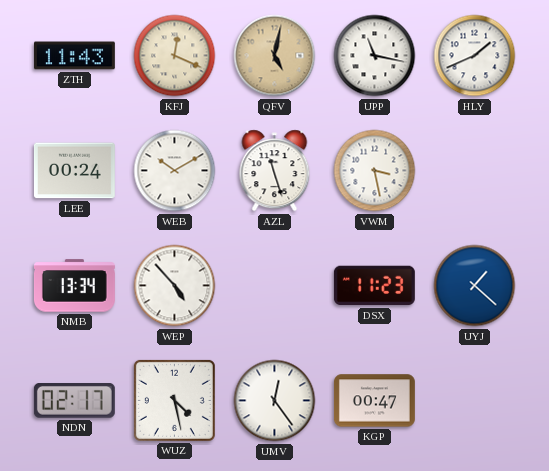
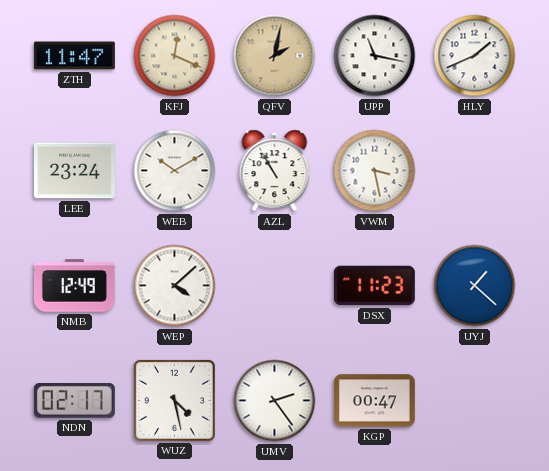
ZTH: 11:43 -> 11:47 (74, 56)
QFV: 5:02 -> 2:02 (275, 56)
LEE: 00:24 -> 23:24 (74, 171)
AZL: 11:27 -> 10:55 (275, 171)
NMB: 13:34 -> 12:49 (74, 286)
WEP: 4:53 -> 4:08 (175, 286)
UMV: 12:24 -> 2:24 (275, 401)
